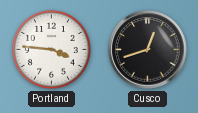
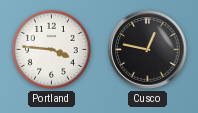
Cusco: 12:42 -> 12:47 (148, 50)
